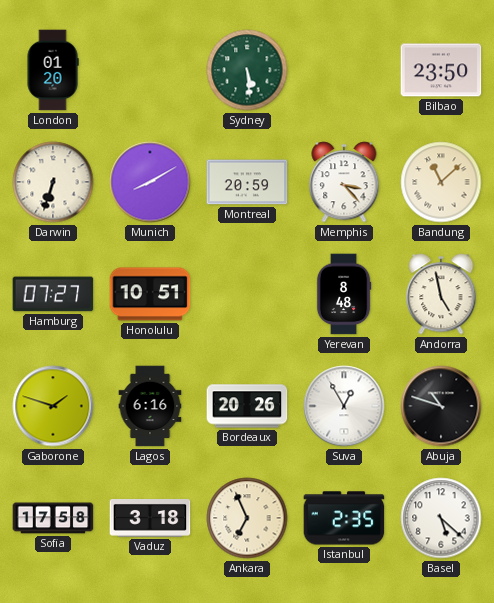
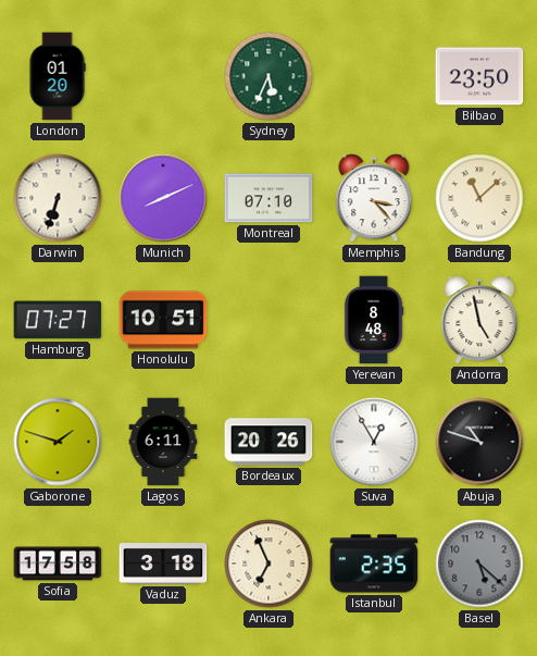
Sydney: 5:29 -> 5:34 (268, 76)
Munich: 8:10 -> 8:11 (163, 198)
Montreal: 20:59 -> 07:10 (268, 198)
Lagos: 6:16 -> 6:11 (163, 442)
Basel dial: white -> grey (479, 564)
